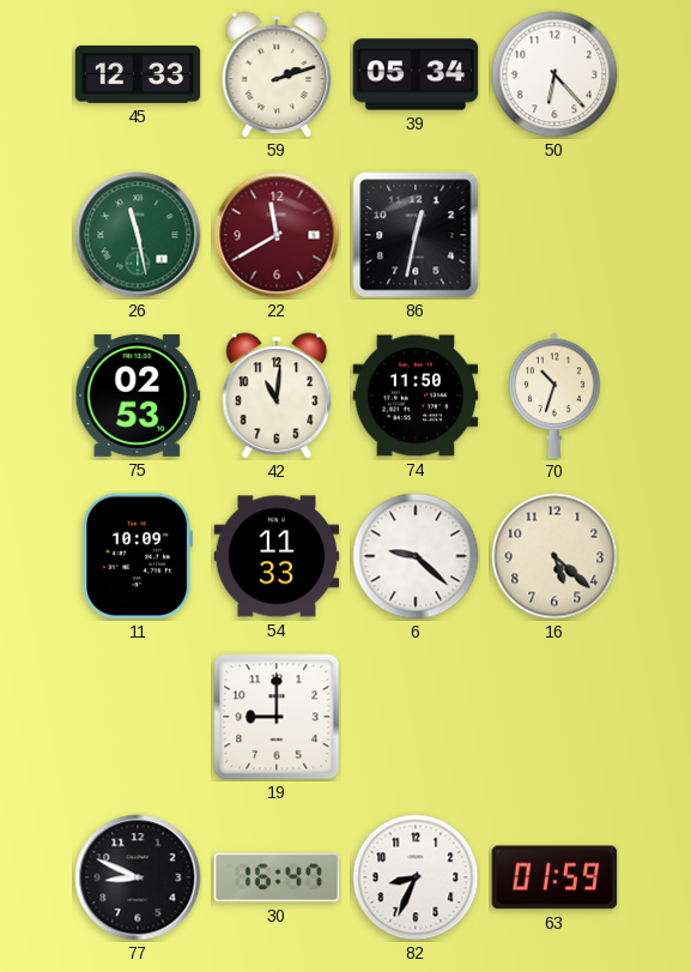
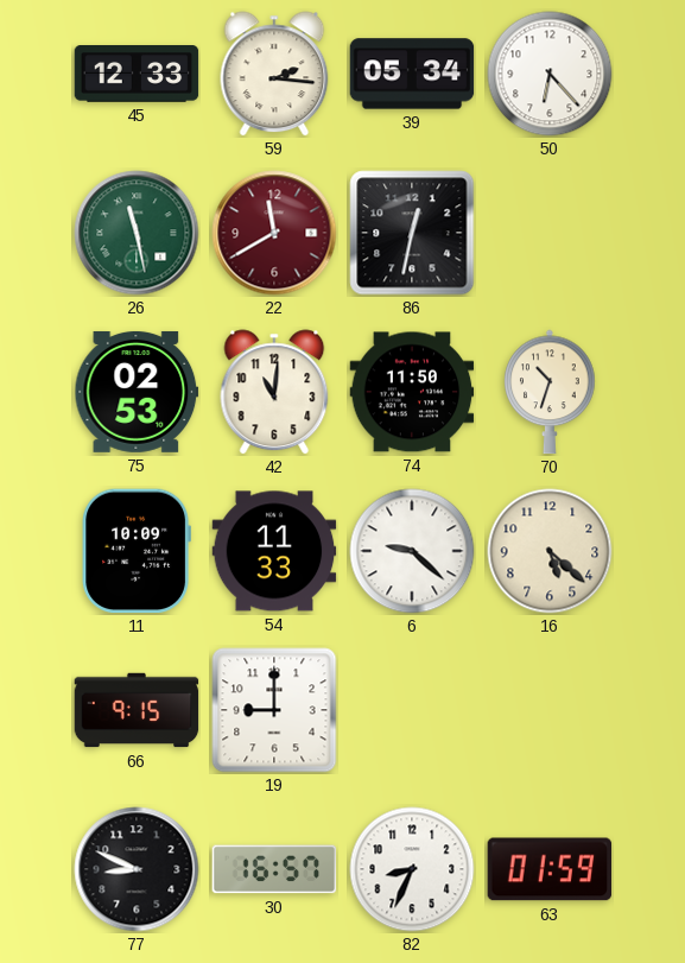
59: 2:12 -> 2:16 (274, 74)
66: none -> 9:15 (137, 710)
30: 16:47 -> 16:57 (274, 869)
